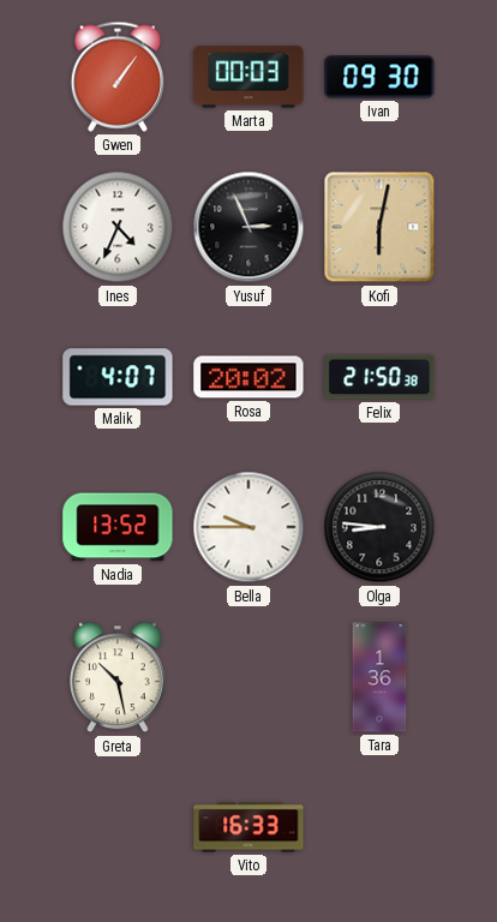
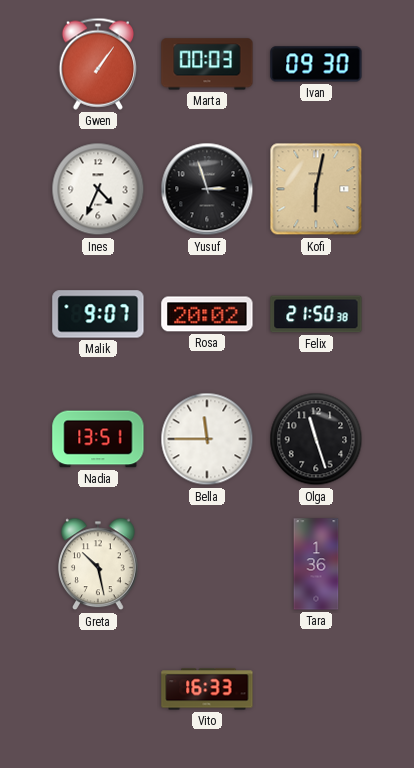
Yusuf: 2:56 -> 2:57 (207, 189)
Malik: 4:07 -> 9:07 (98, 314)
Nadia: 13:52 -> 13:51 (98, 439)
Bella: 9:45 -> 11:45 (207, 439)
Olga: 8:46 -> 11:27 (316, 439)
